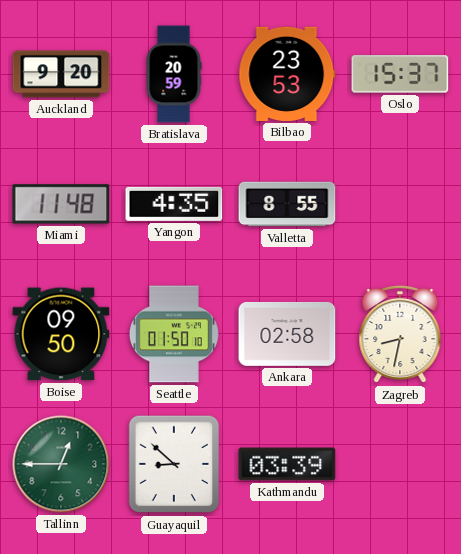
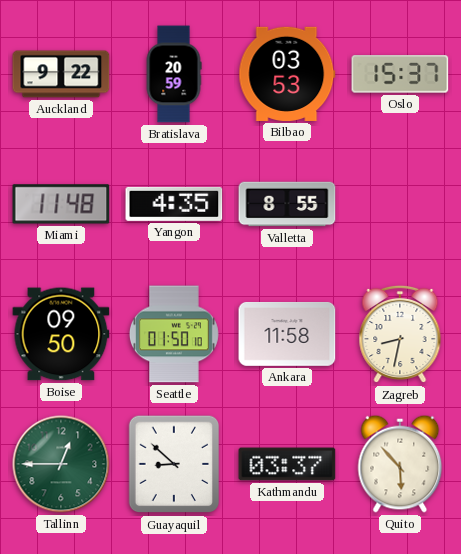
Auckland: 9:20 -> 9:22 (61, 74)
Bilbao: 23:53 -> 03:53 (287, 74)
Ankara: 02:58 -> 11:58 (287, 334)
Kathmandu: 03:39 -> 03:37 (287, 464)
Quito: none -> 5:53 (400, 464)
